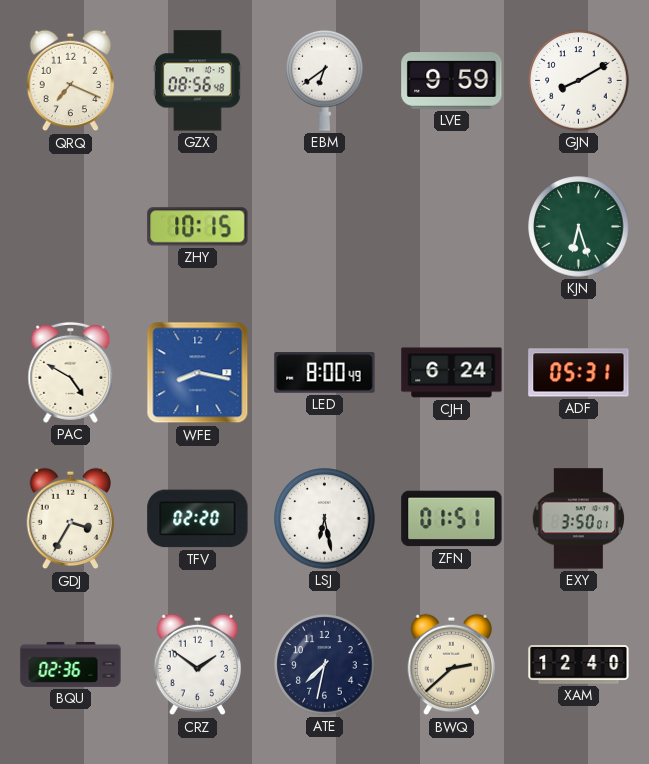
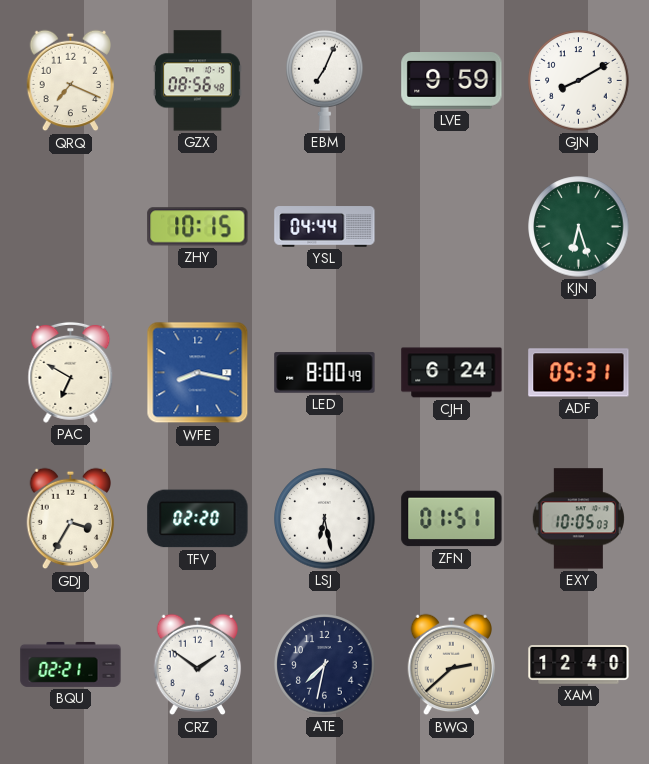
EBM: 6:39 -> 7:04 (325, 80)
YSL: none -> 04:44 (325, 227)
PAC: 4:50 -> 6:50 (71, 372)
EXY: 3:50 -> 10:05 (578, 519)
BQU: 02:36 -> 02:21 (71, 664)
